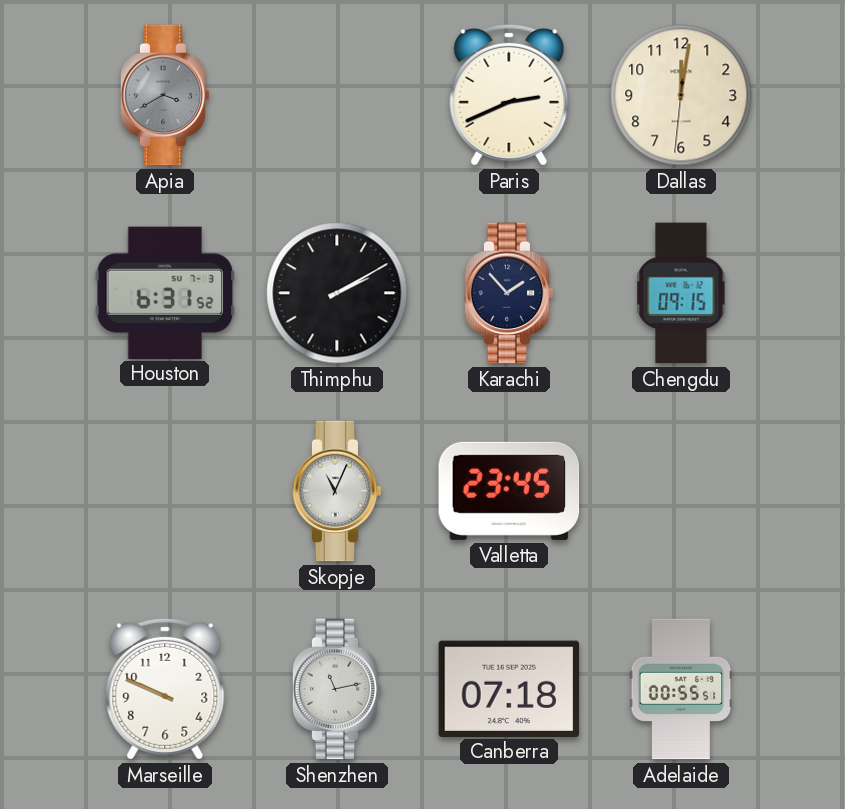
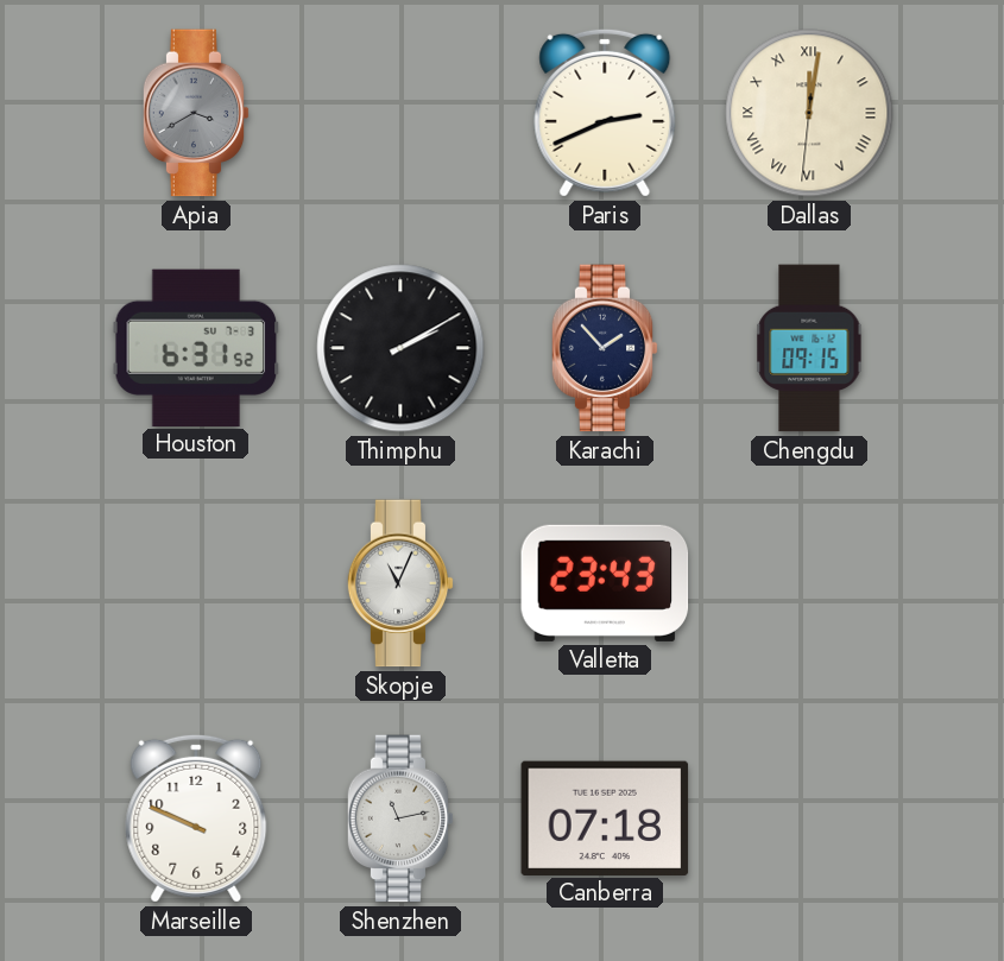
Dallas numerals: Arabic -> Roman (809, 113)
Valletta: 23:45 -> 23:43 (605, 583)
Adelaide: 00:55 -> none (681, 689)
